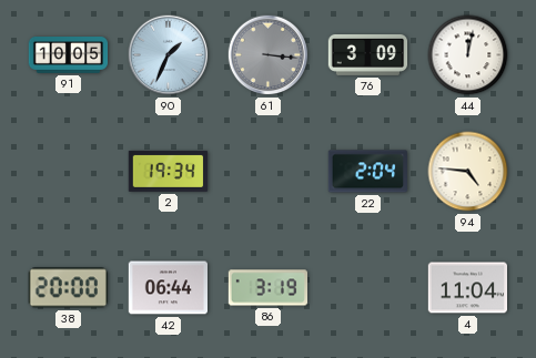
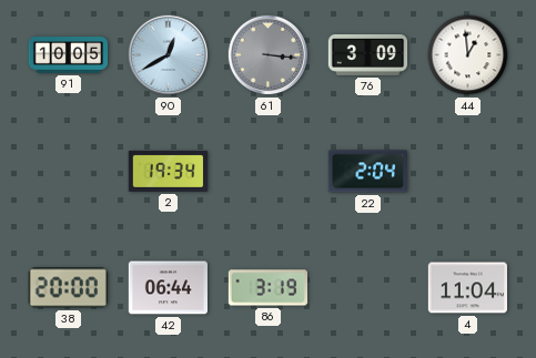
90: 1:34 -> 12:40 (169, 55)
44: 12:02 -> 12:59 (468, 55)
94: 4:46 -> none (468, 172)
